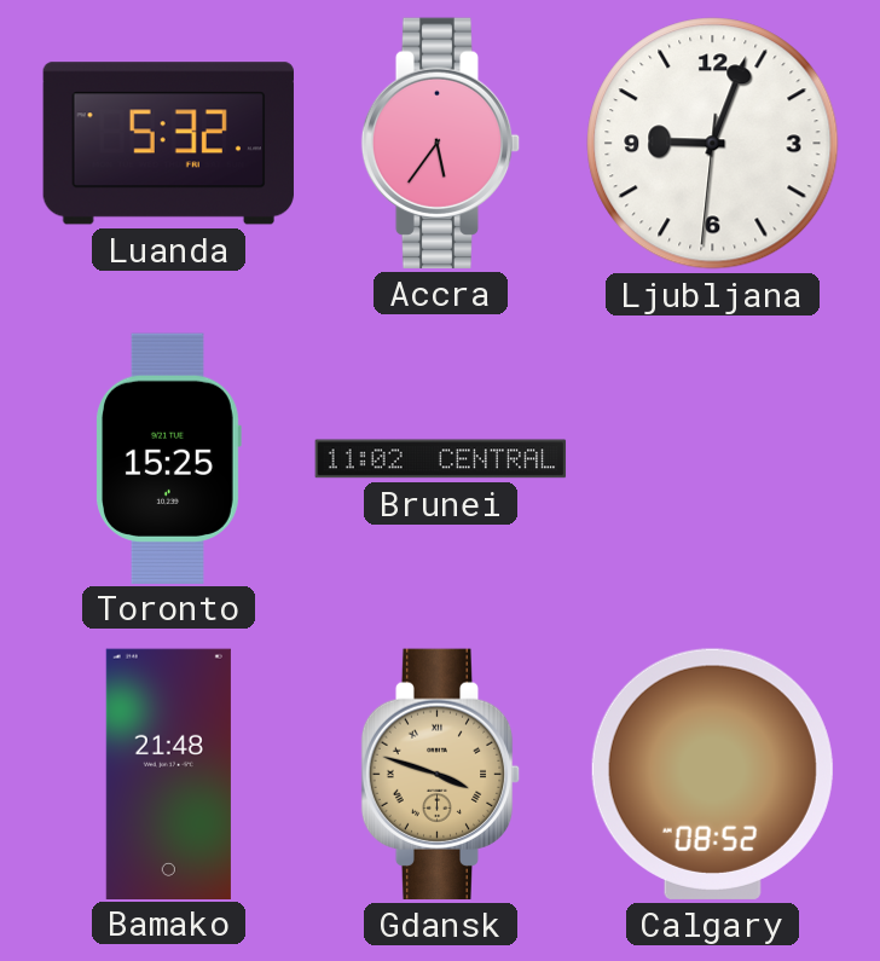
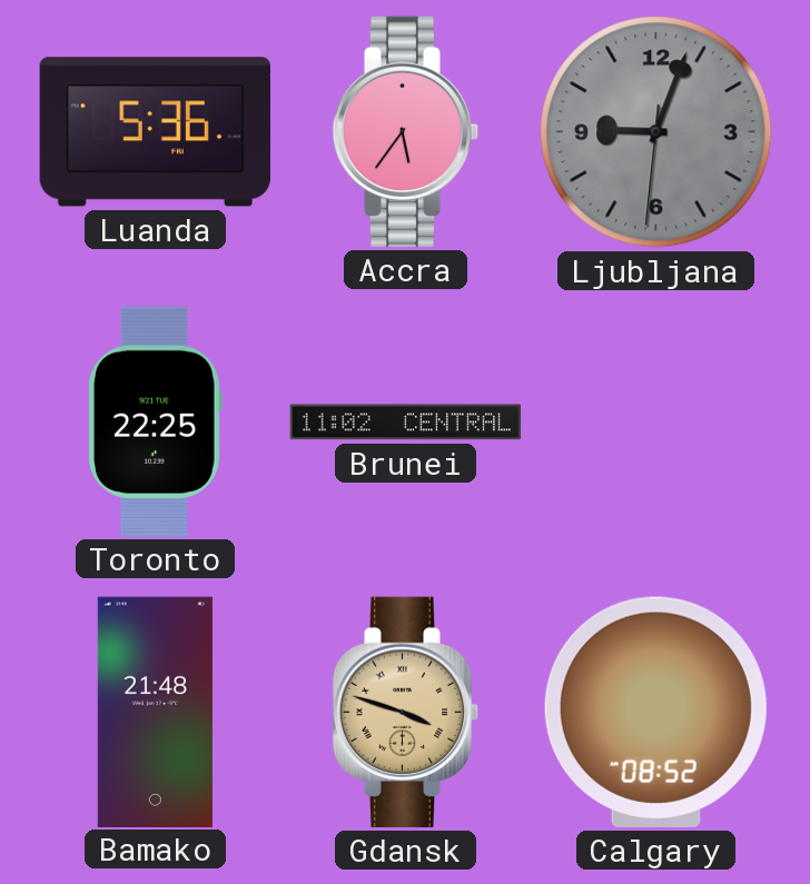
Luanda: 5:32 -> 5:36 (155, 132)
Ljubljana dial: white -> grey (656, 132)
Toronto: 15:25 -> 22:25 (155, 421)
